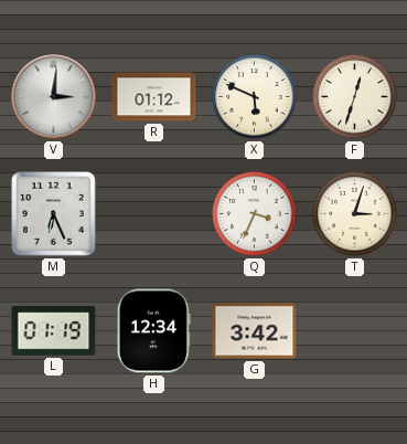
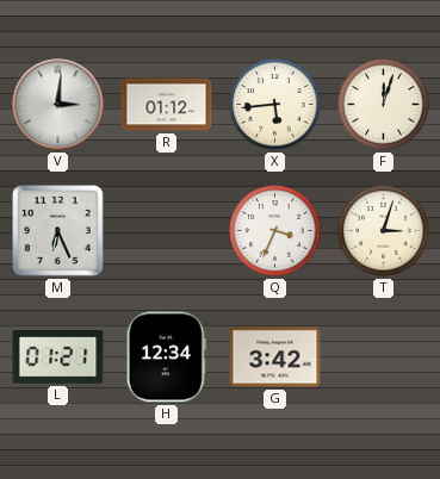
X: 5:49 -> 5:44 (275, 105)
F: 12:33 -> 12:03 (384, 105)
L: 01:19 -> 01:21 (58, 357)
